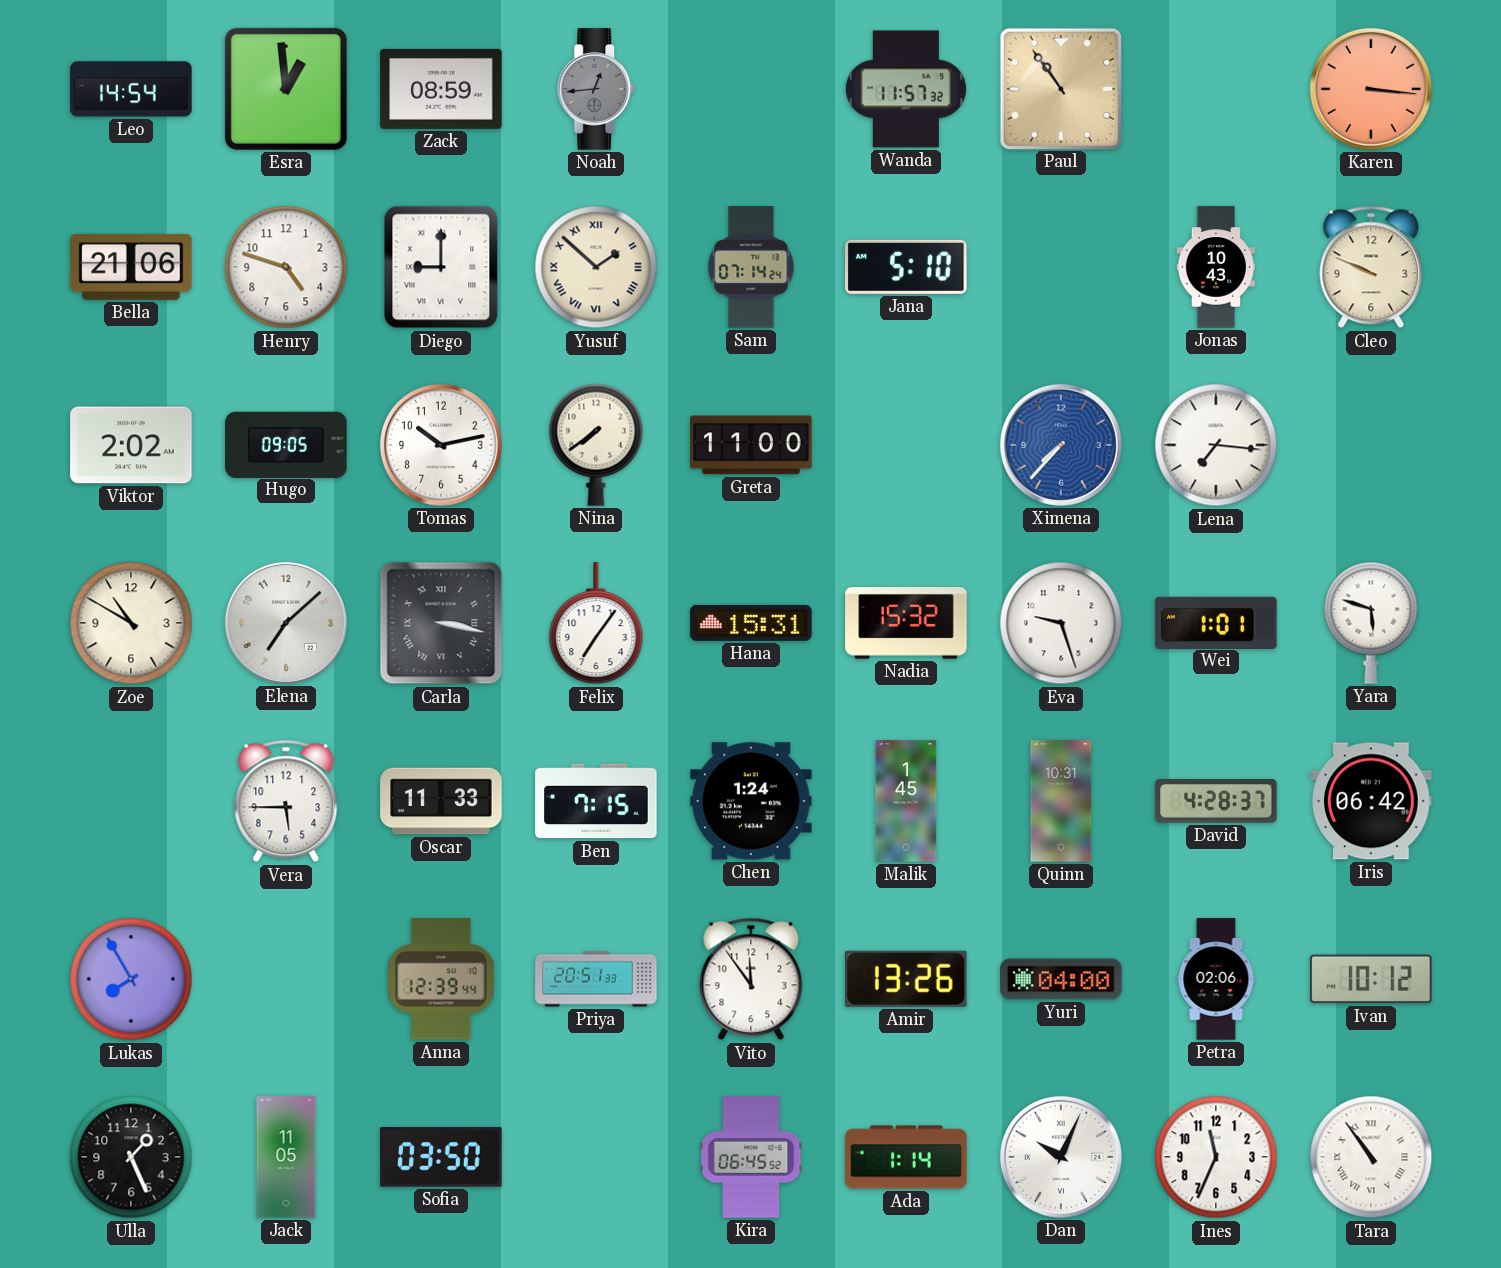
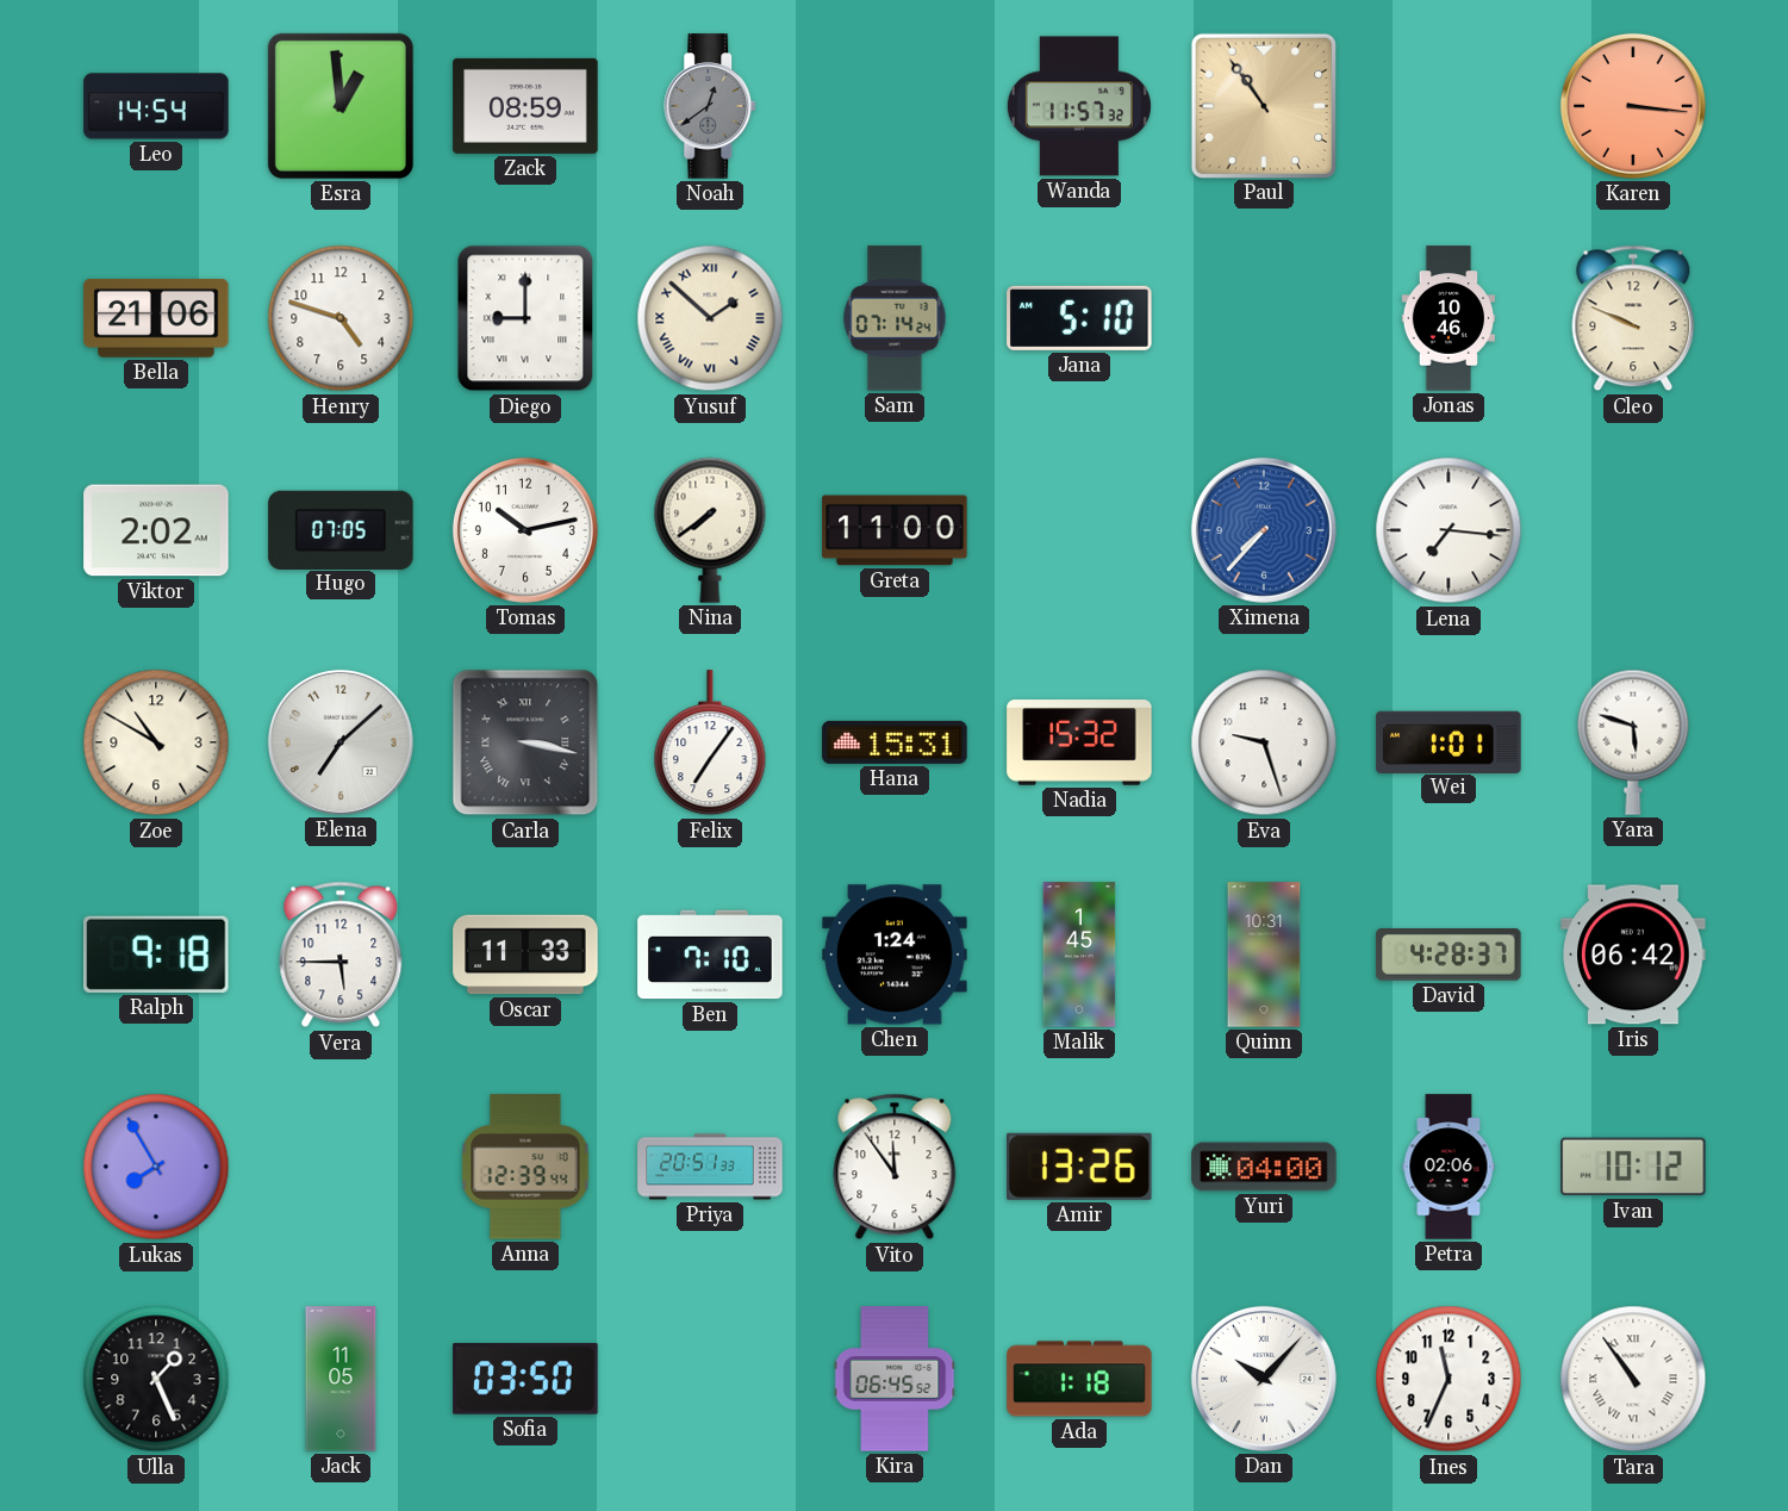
Noah: 12:44 -> 12:39 (711, 106)
Jonas: 10:43 -> 10:46 (1447, 318)
Hugo: 09:05 -> 07:05 (341, 529)
Ralph: none -> 9:18 (156, 955)
Ben: 7:15 -> 7:10 (710, 955)
Ada: 1:14 -> 1:18 (1079, 1379)
Dan: 10:04 -> 10:07 (1264, 1379)
